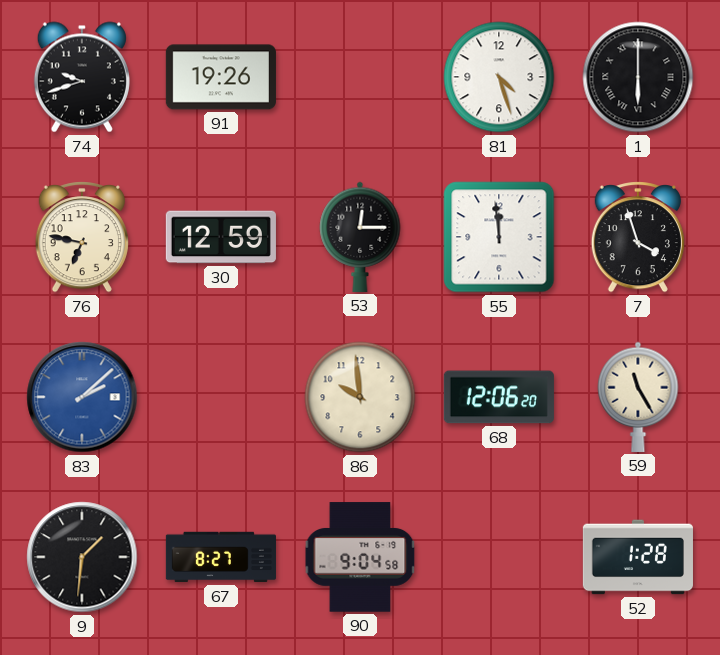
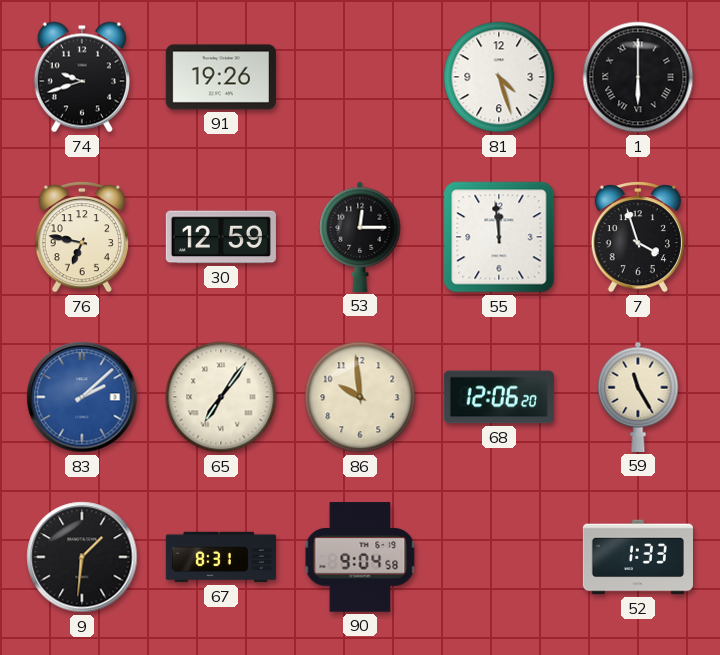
65: none -> 7:06 (221, 397)
67: 8:27 -> 8:31 (221, 557)
52: 1:28 -> 1:33 (638, 557)
